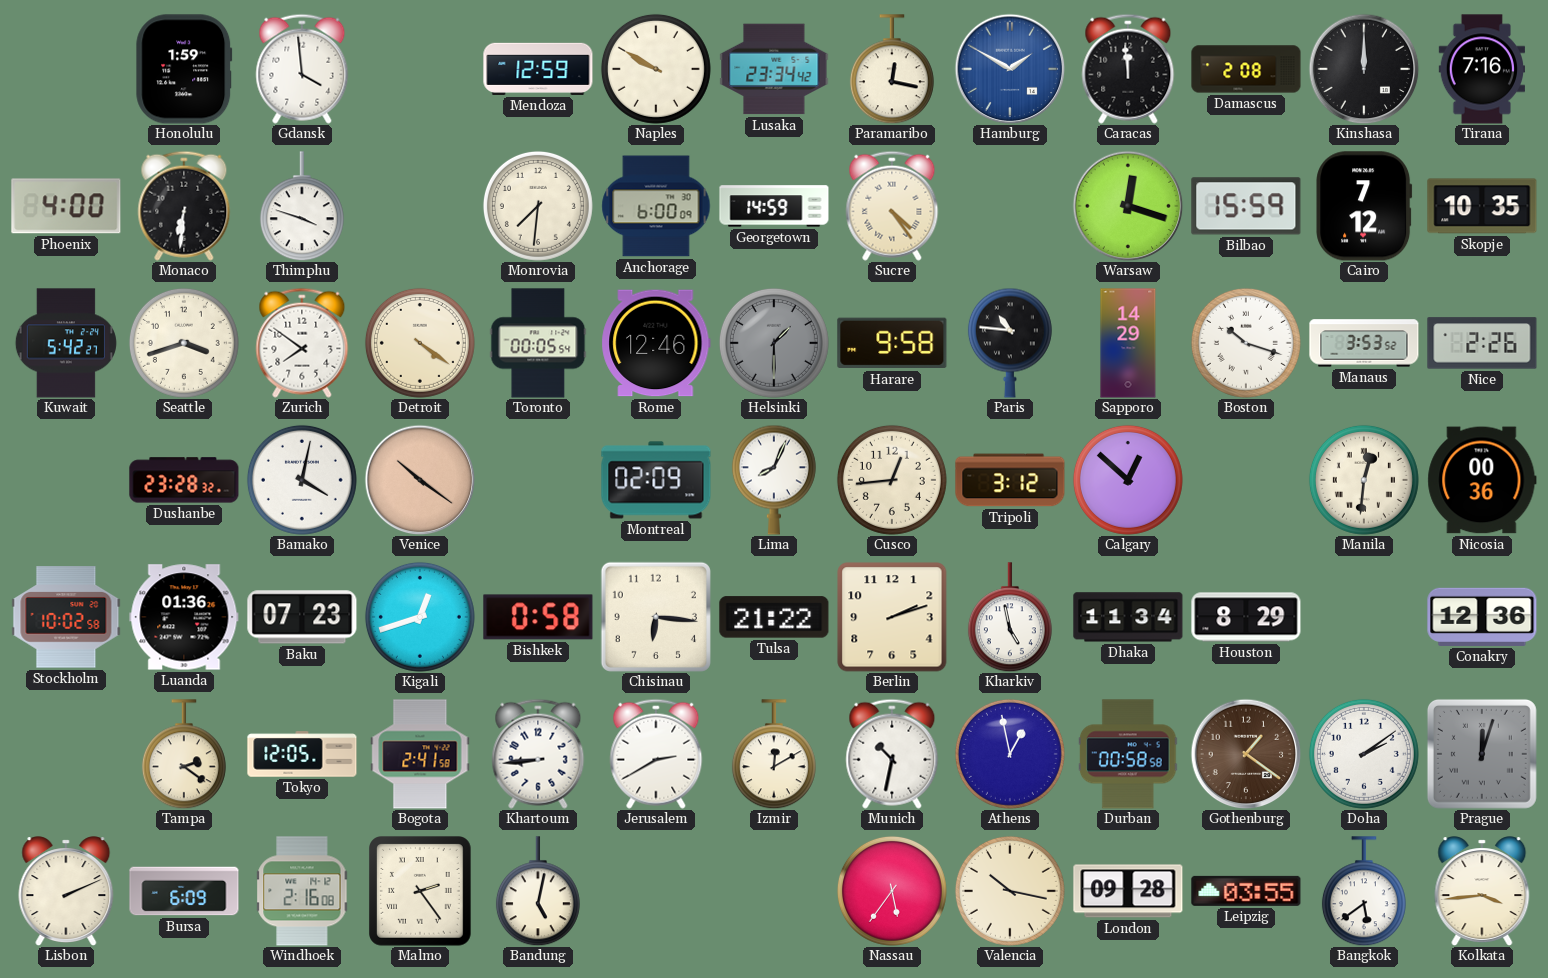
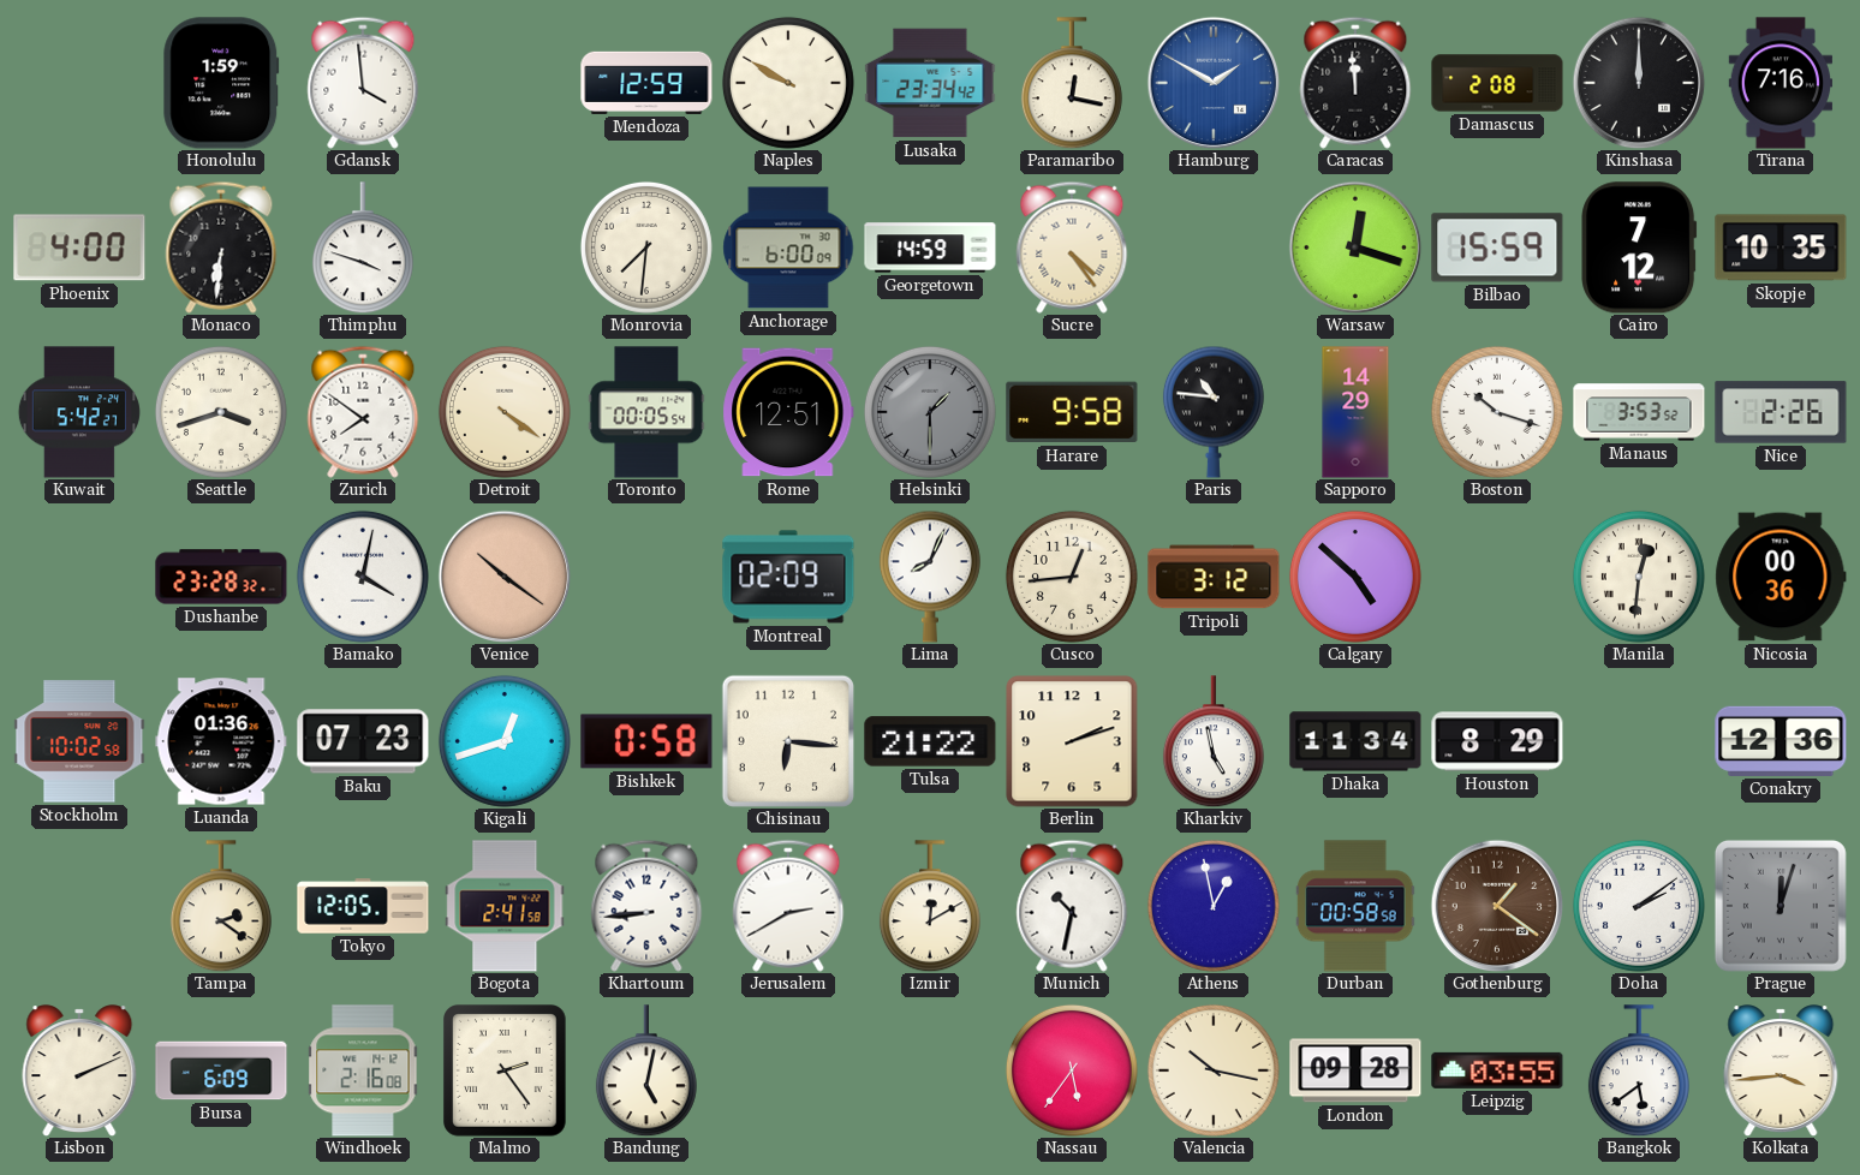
Rome: 12:46 -> 12:51 (788, 412)
Calgary: 12:52 -> 4:52 (1355, 577)
